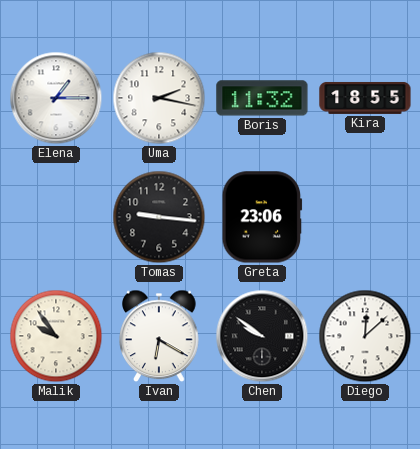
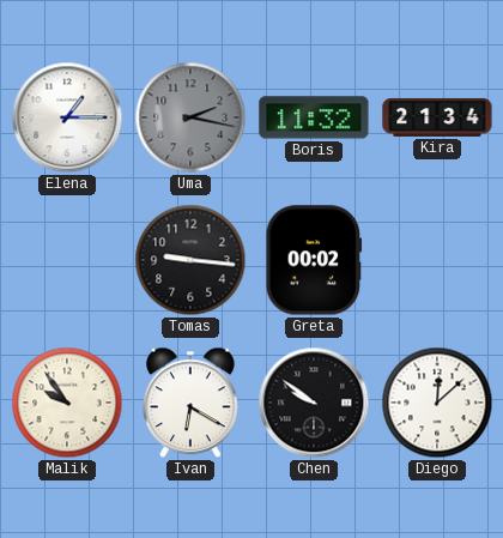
Uma dial: white -> grey (190, 117)
Kira: 18:55 -> 21:34 (437, 117)
Greta: 23:06 -> 00:02 (314, 260)
